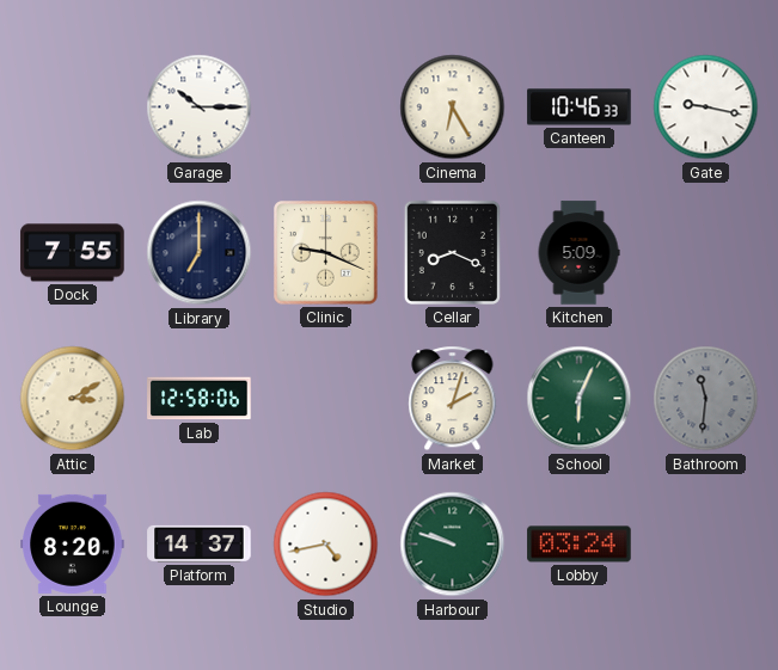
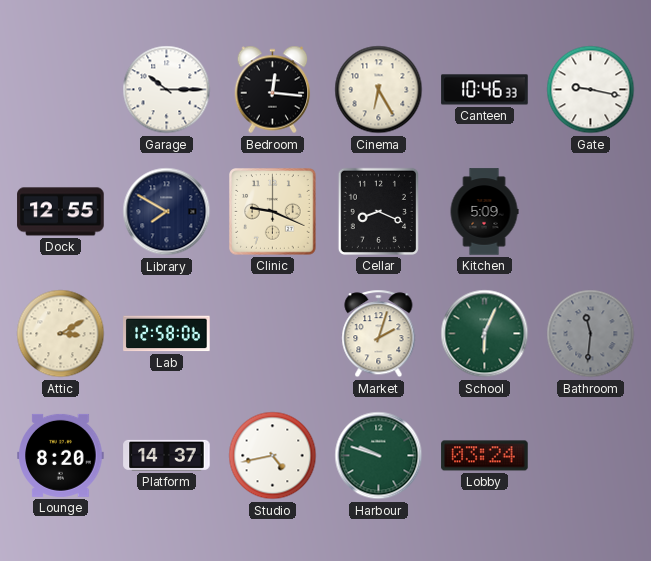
Bedroom: none -> 12:16 (273, 90)
Dock: 7:55 -> 12:55 (61, 212)
Library: 7:00 -> 7:50 (167, 212)
